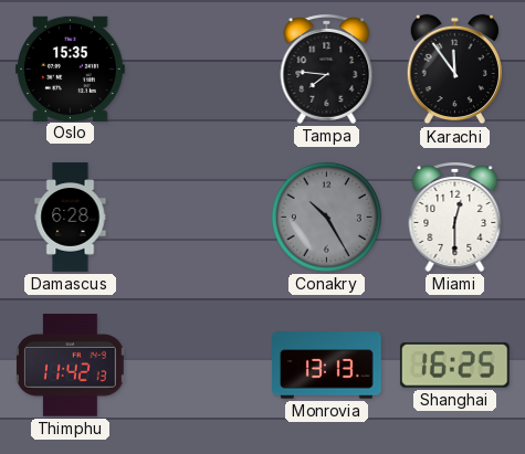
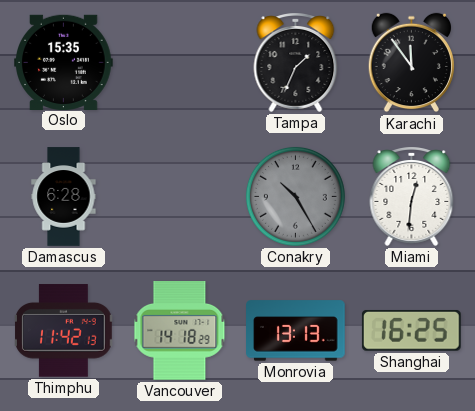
Tampa: 7:46 -> 1:34 (296, 63)
Miami: 12:30 -> 12:31 (412, 197)
Vancouver: none -> 14:18 (180, 331)
